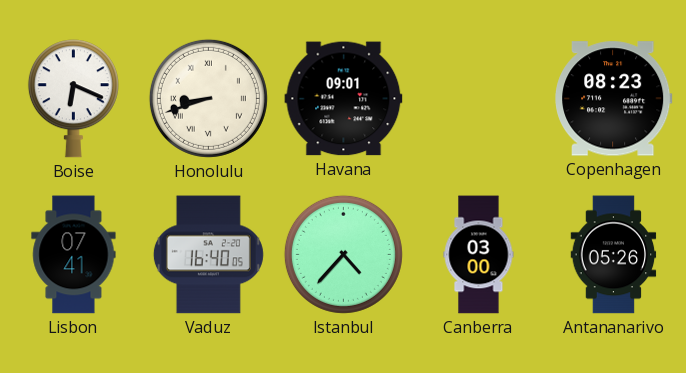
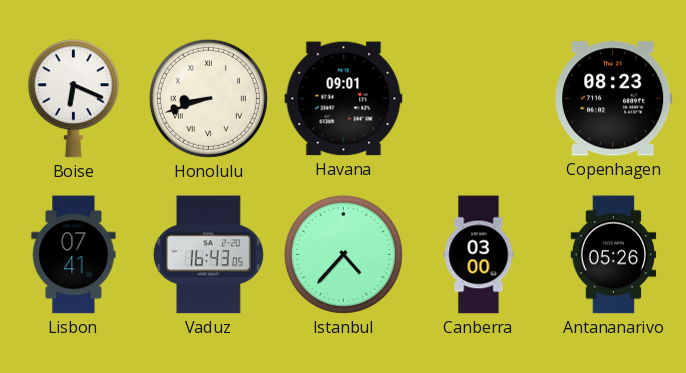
Vaduz: 16:40 -> 16:43 (208, 255)
